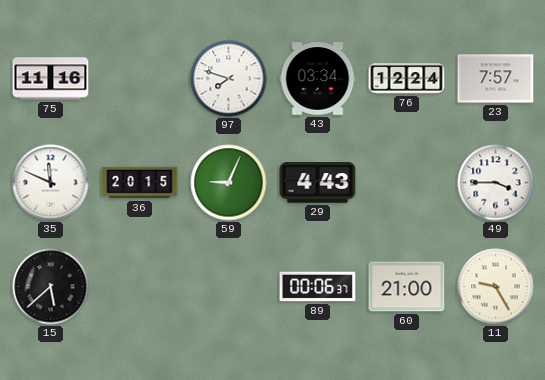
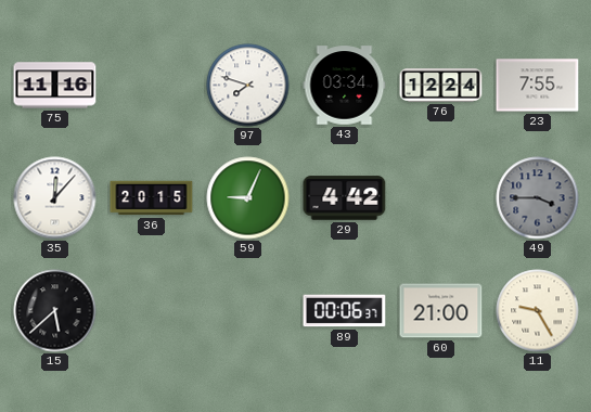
23: 7:57 -> 7:55 (538, 86)
35: 11:49 -> 12:07 (55, 198)
29: 4:43 -> 4:42 (345, 198)
49 dial: white -> grey (538, 198)
